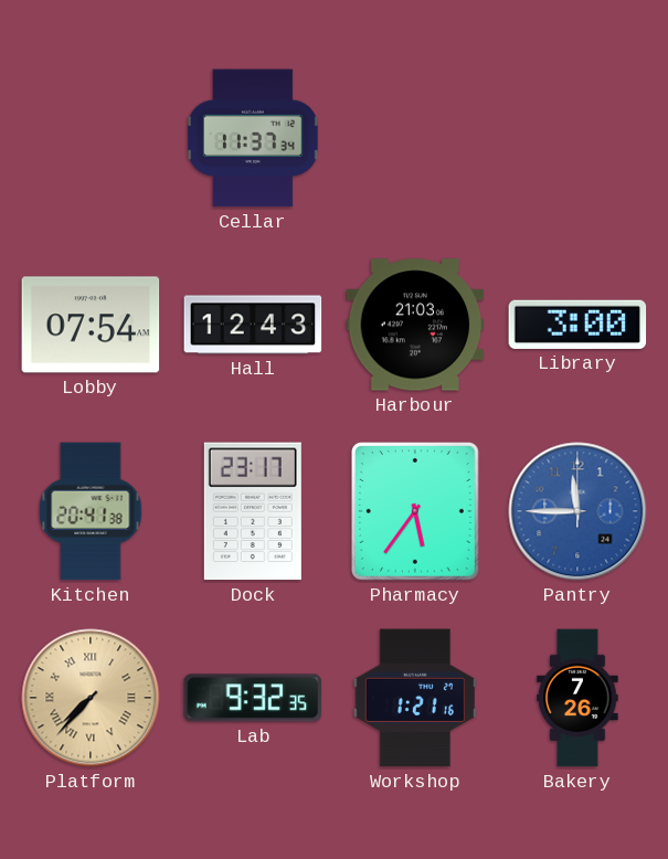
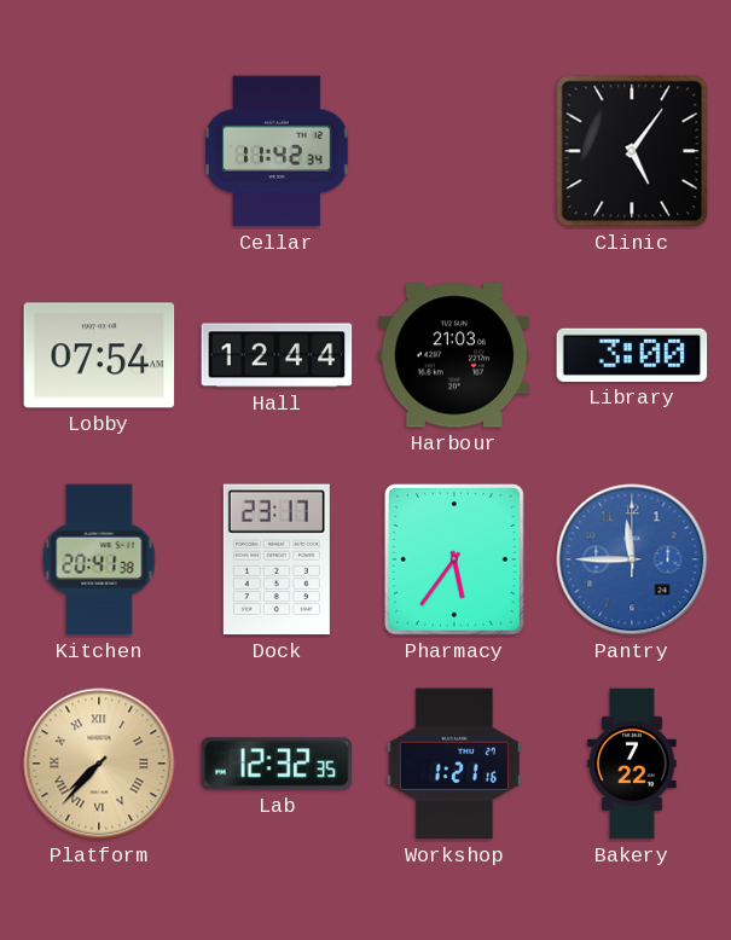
Cellar: 11:37 -> 11:42 (278, 151)
Clinic: none -> 5:06 (632, 151)
Hall: 12:43 -> 12:44 (277, 355)
Lab: 9:32 -> 12:32 (277, 764)
Bakery: 7:26 -> 7:22 (632, 764)
